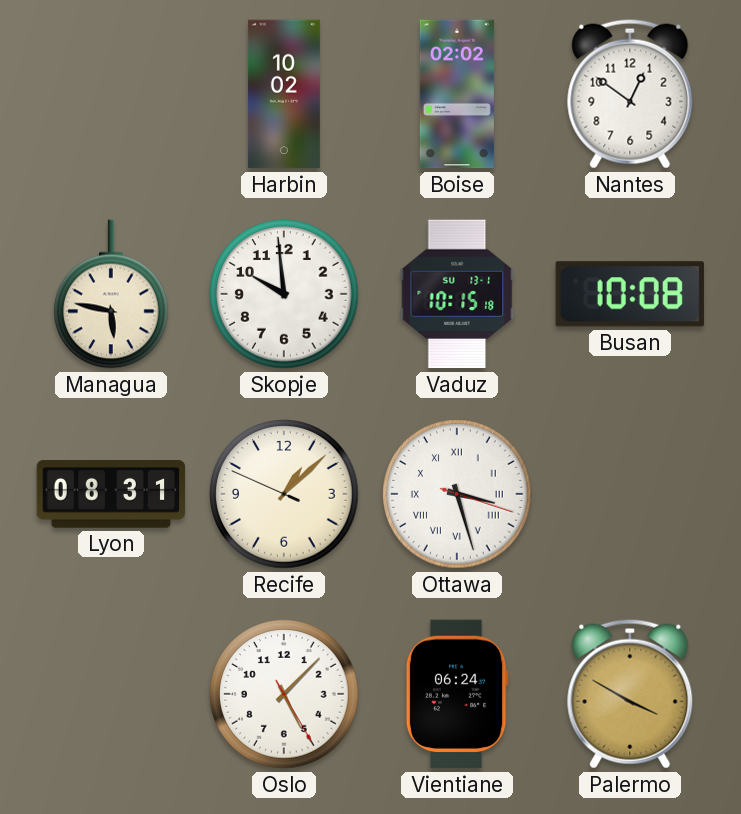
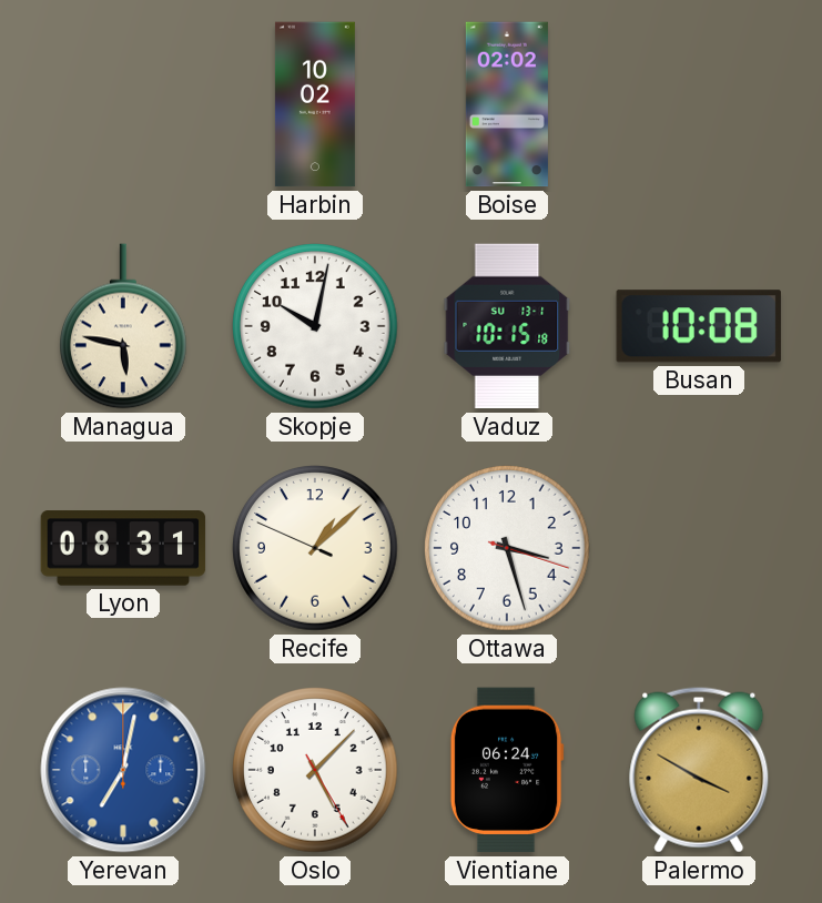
Nantes: 12:51 -> none (630, 94)
Skopje: 9:59 -> 10:02 (315, 326)
Ottawa numerals: Roman -> Arabic (507, 548)
Yerevan: none -> 7:02 (123, 770)
